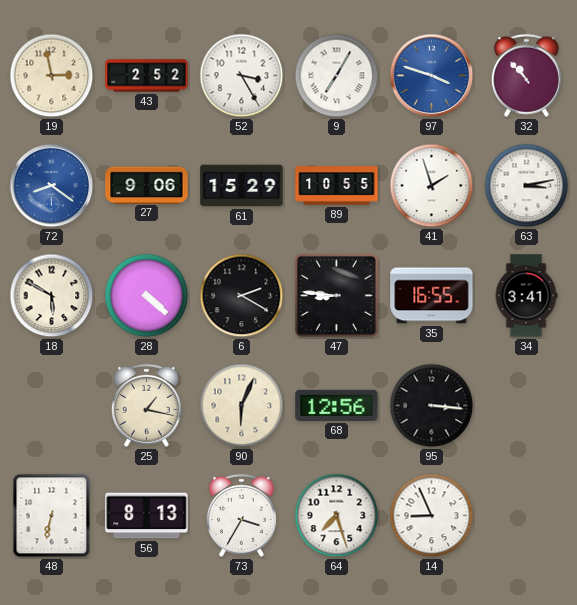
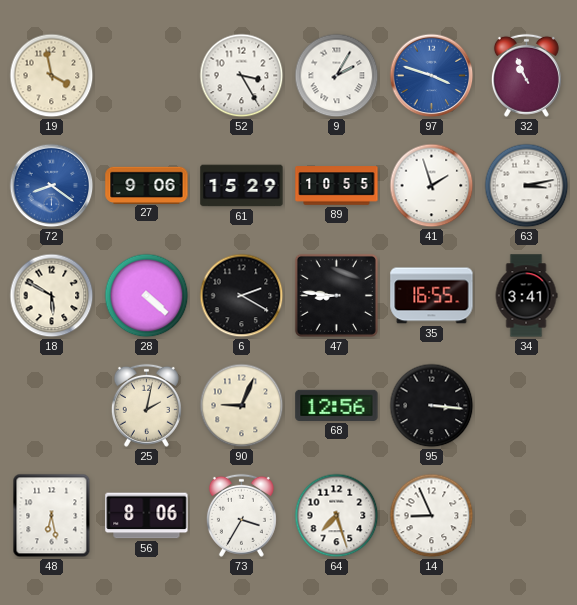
19: 2:58 -> 3:58 (52, 76)
43: 2:52 -> none (147, 76)
9: 7:05 -> 2:05 (337, 76)
32: 10:53 -> 10:56 (526, 75)
25: 1:17 -> 2:02 (146, 405)
90: 6:04 -> 9:04 (242, 406)
48: 6:32 -> 6:28 (52, 516)
56: 8:13 -> 8:06 (147, 516)
